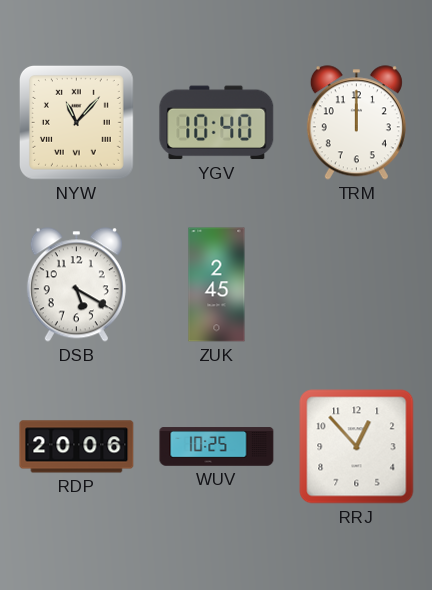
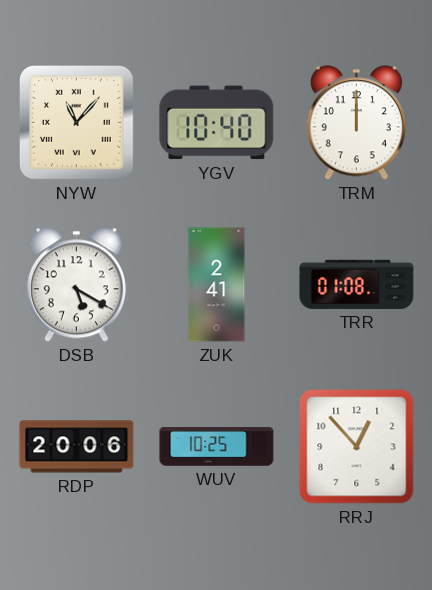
ZUK: 2:45 -> 2:41 (217, 285)
TRR: none -> 01:08 (357, 284)
